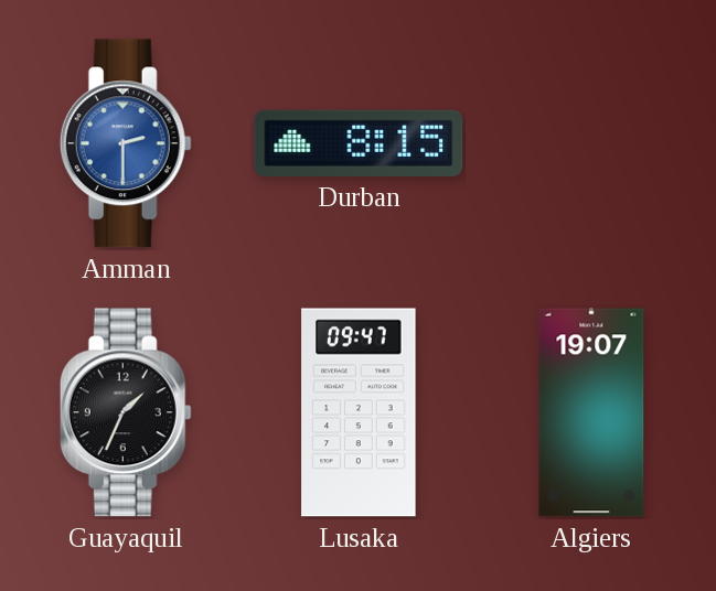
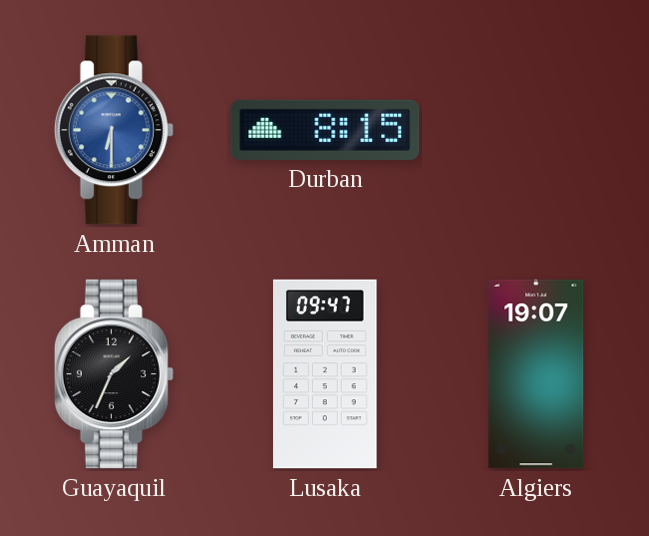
Amman: 2:30 -> 6:30 (114, 130)
